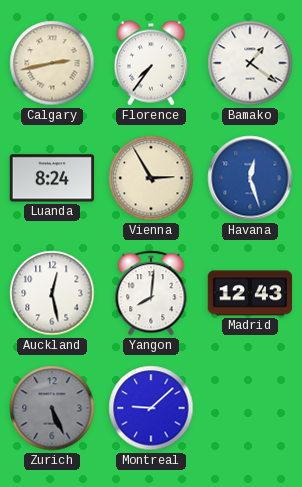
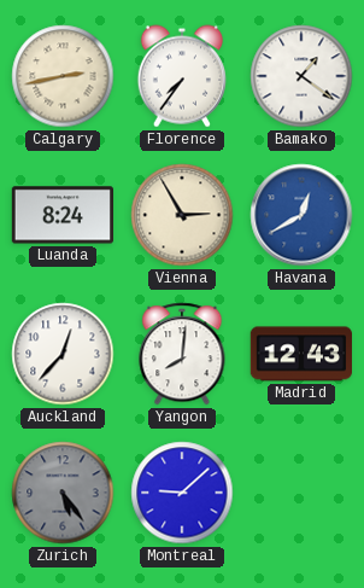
Havana: 12:27 -> 12:40 (301, 215)
Auckland: 12:28 -> 12:37 (63, 354)
Zurich: 5:26 -> 5:24 (63, 493)
